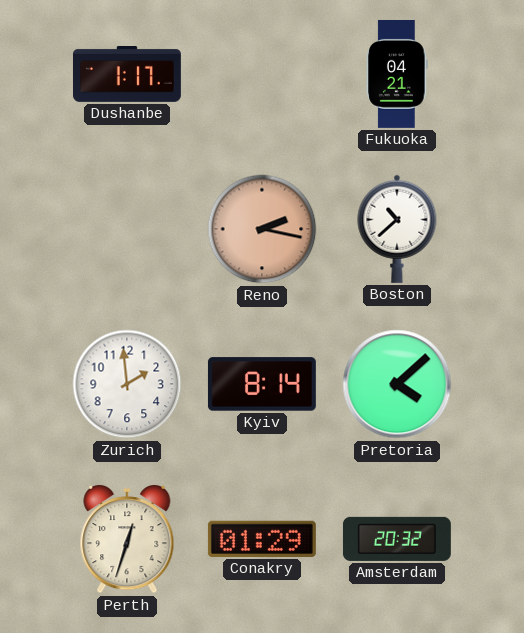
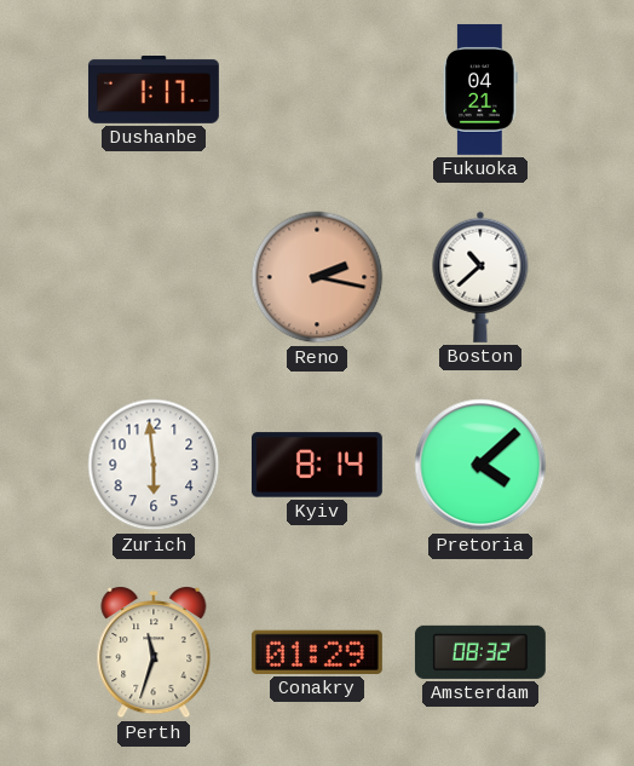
Zurich: 1:59 -> 5:59 (154, 465)
Perth: 12:33 -> 11:33 (154, 653)
Amsterdam: 20:32 -> 08:32 (480, 652)
